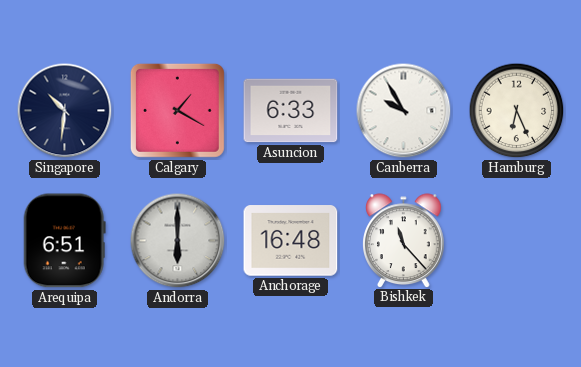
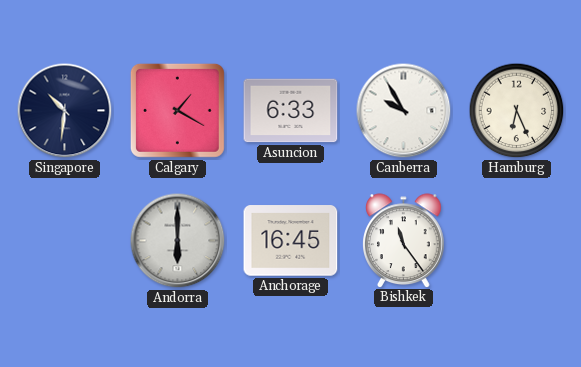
Arequipa: 6:51 -> none (64, 241)
Anchorage: 16:48 -> 16:45 (291, 241)
Bishkek: 11:23 -> 11:24 (404, 240)
